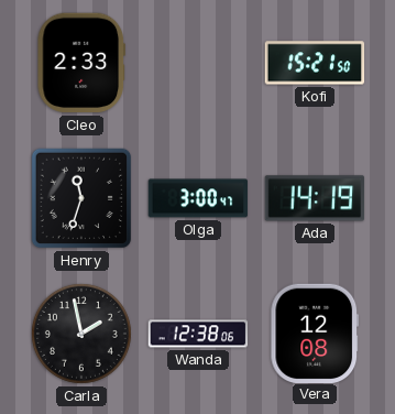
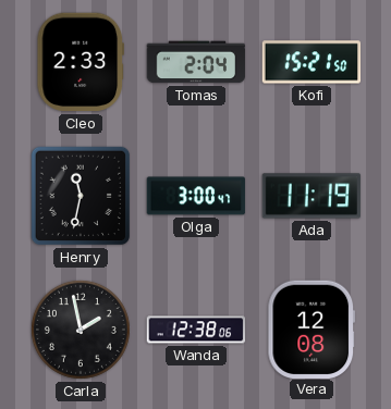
Tomas: none -> 2:04 (196, 62)
Henry: 11:33 -> 11:32 (81, 196)
Ada: 14:19 -> 11:19 (311, 196)
